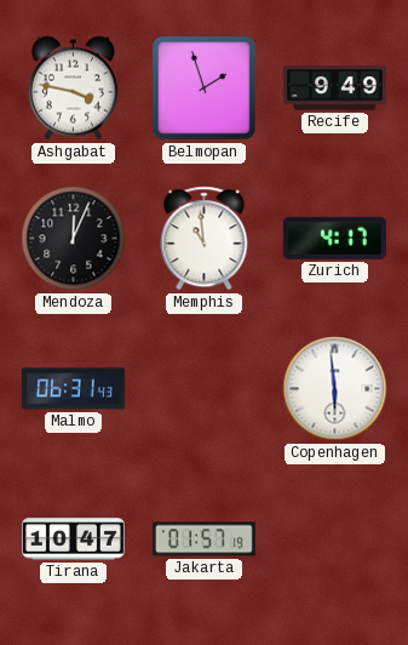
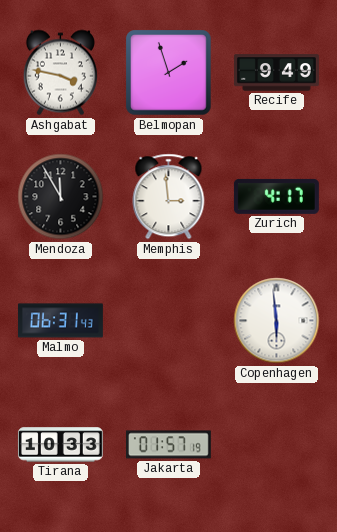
Mendoza: 12:04 -> 11:55 (61, 197)
Memphis: 10:59 -> 2:59 (169, 197)
Tirana: 10:47 -> 10:33 (60, 445)
